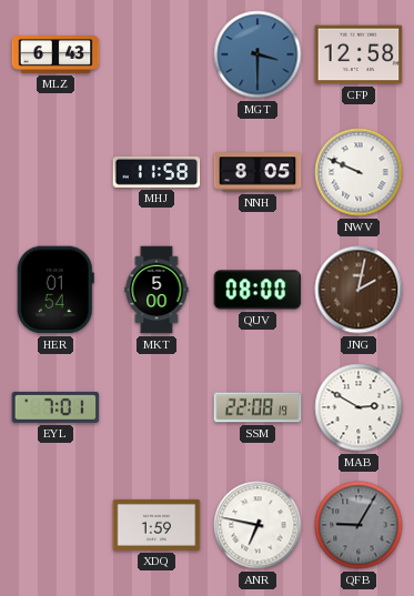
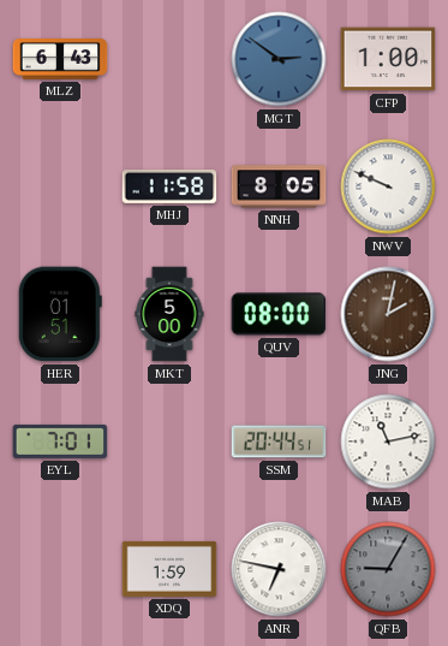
MGT: 3:30 -> 2:51 (279, 59)
CFP: 12:58 -> 1:00 (388, 59)
HER: 01:54 -> 01:51 (60, 314)
SSM: 22:08 -> 20:44 (279, 441)
MAB: 2:50 -> 11:13 (388, 441)
